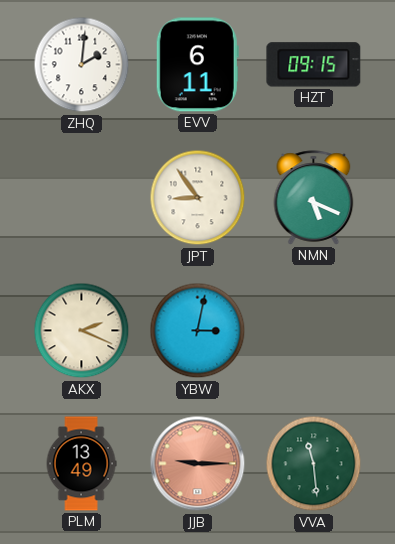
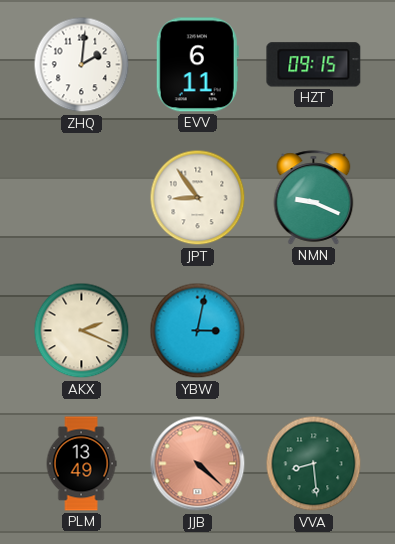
NMN: 5:19 -> 9:19 (314, 198)
JJB: 9:15 -> 4:22 (198, 464)
VVA: 11:29 -> 8:29 (314, 464)
